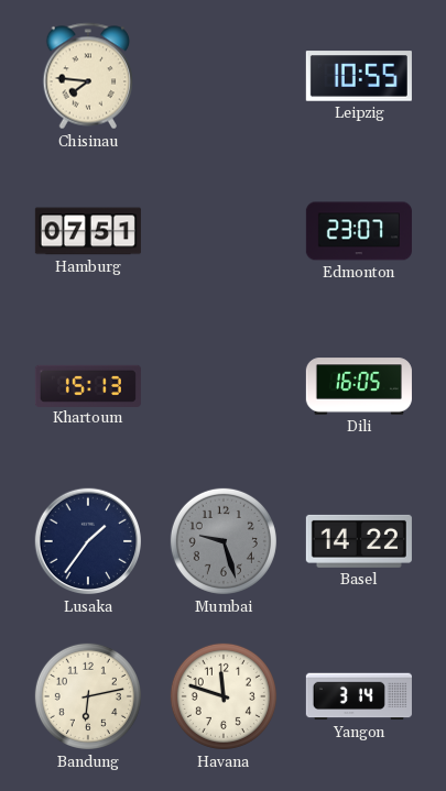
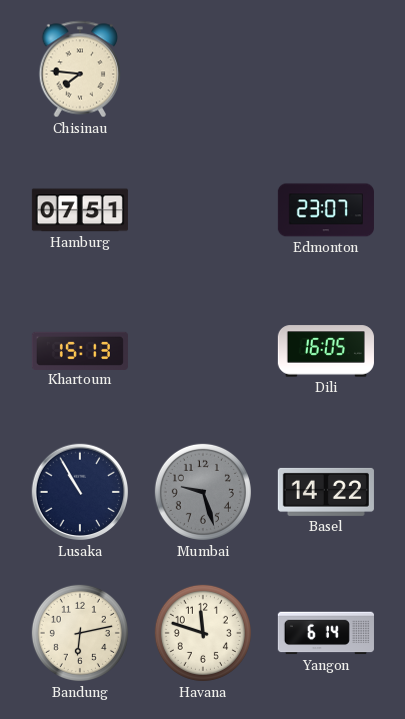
Leipzig: 10:55 -> none (359, 76)
Lusaka: 1:36 -> 10:55 (80, 492)
Yangon: 3:14 -> 6:14 (326, 633)
